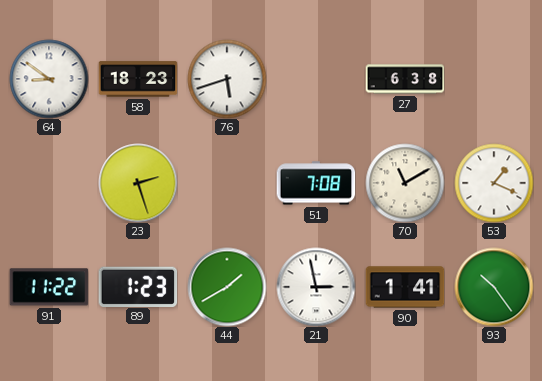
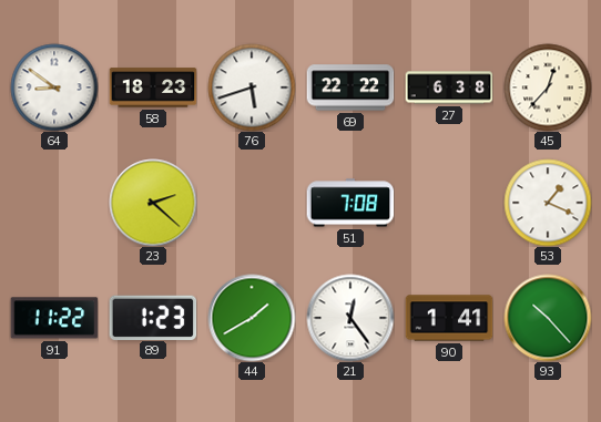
69: none -> 22:22 (350, 88)
45: none -> 12:37 (548, 88)
23: 2:27 -> 2:22 (153, 203)
70: 11:10 -> none (405, 183)
21: 2:58 -> 12:24 (350, 318)
93: 10:24 -> 10:23 (548, 318)
